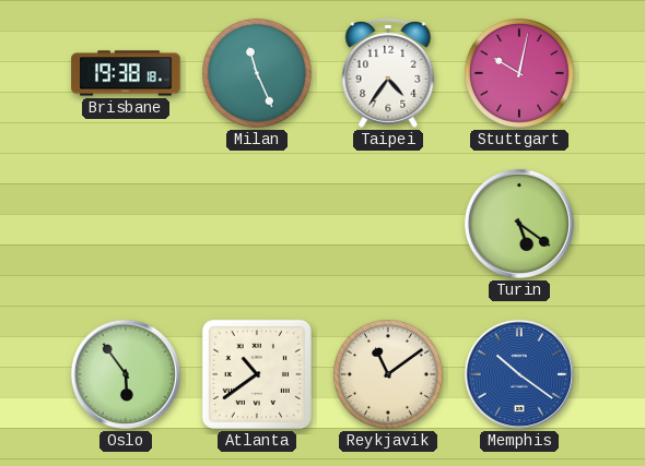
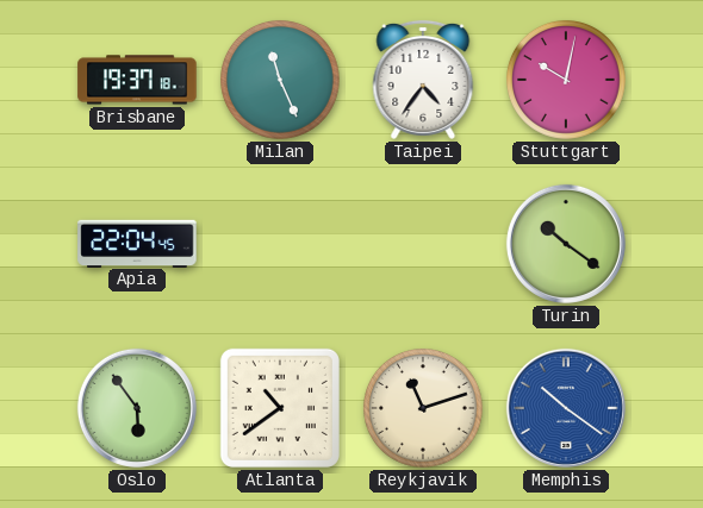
Brisbane: 19:38 -> 19:37 (137, 80)
Apia: none -> 22:04 (137, 243)
Turin: 5:21 -> 10:21 (566, 244)
Reykjavik: 11:09 -> 11:12 (423, 408)
